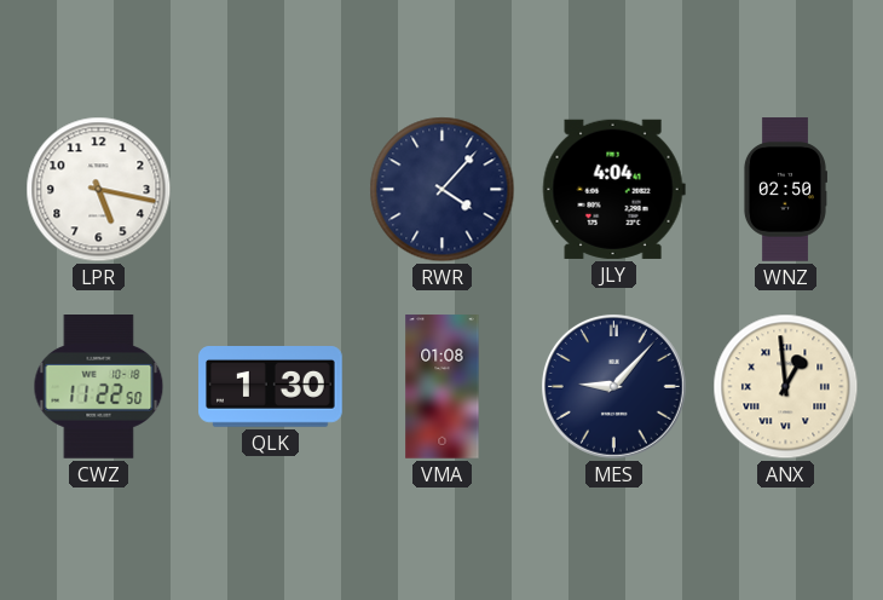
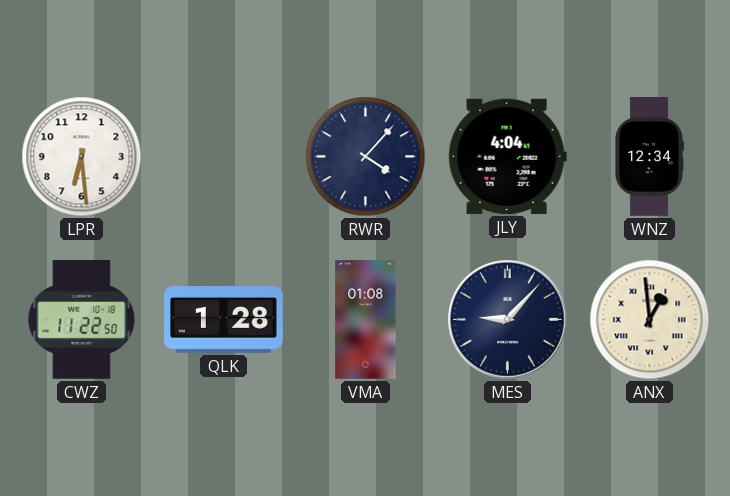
LPR: 5:17 -> 6:29 (82, 157)
WNZ: 02:50 -> 12:34 (649, 157)
QLK: 1:30 -> 1:28 (224, 320)
